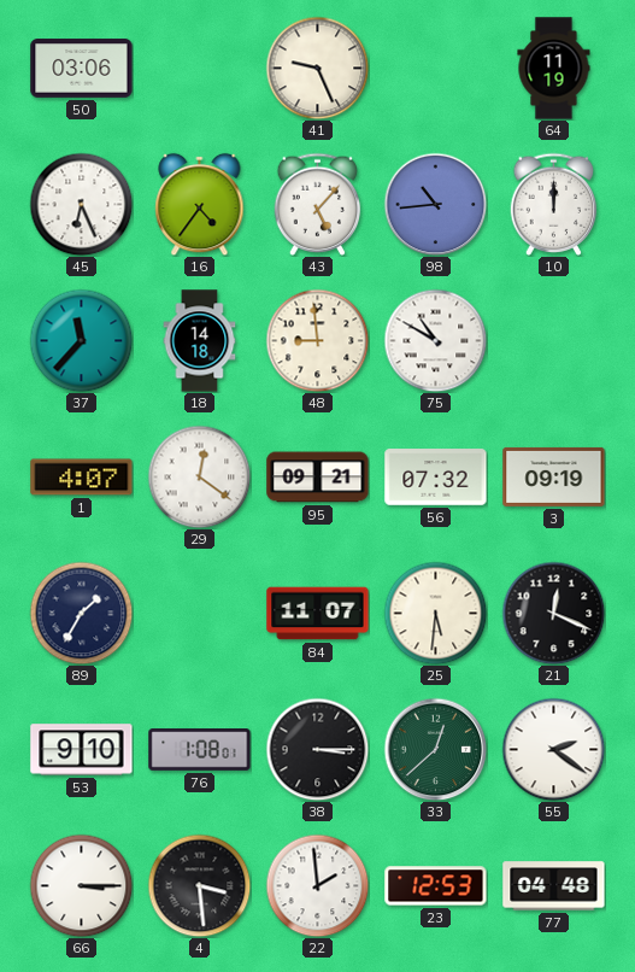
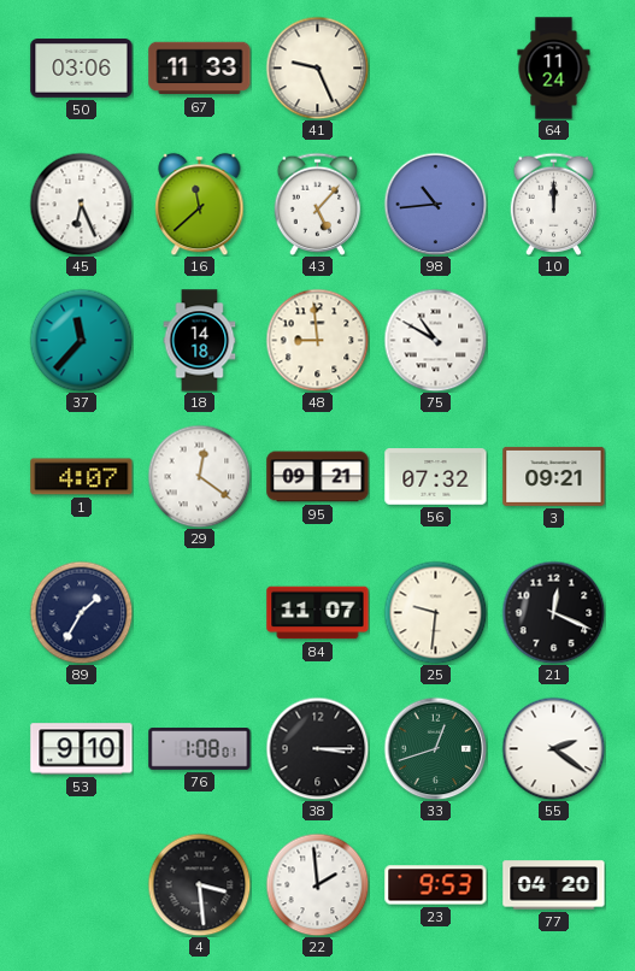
67: none -> 11:33 (200, 69)
64: 11:19 -> 11:24 (554, 69)
16: 4:36 -> 11:38 (200, 204)
3: 09:19 -> 09:21 (554, 476)
25: 5:31 -> 9:31 (435, 612)
33: 12:38 -> 12:42 (435, 748)
66: 3:15 -> none (81, 885)
23: 12:53 -> 9:53 (436, 885)
77: 04:48 -> 04:20 (554, 885)
